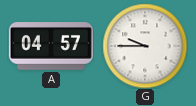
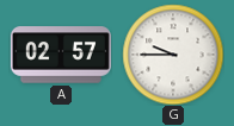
A: 04:57 -> 02:57 (61, 55)
